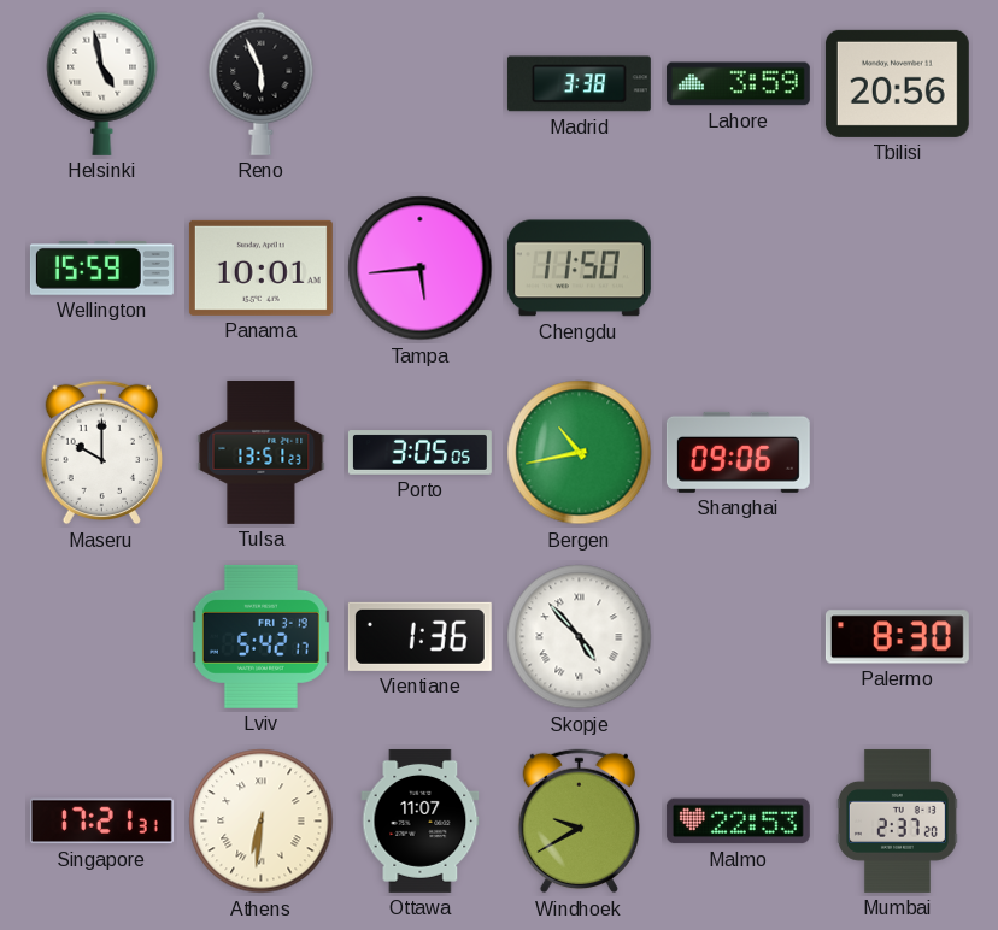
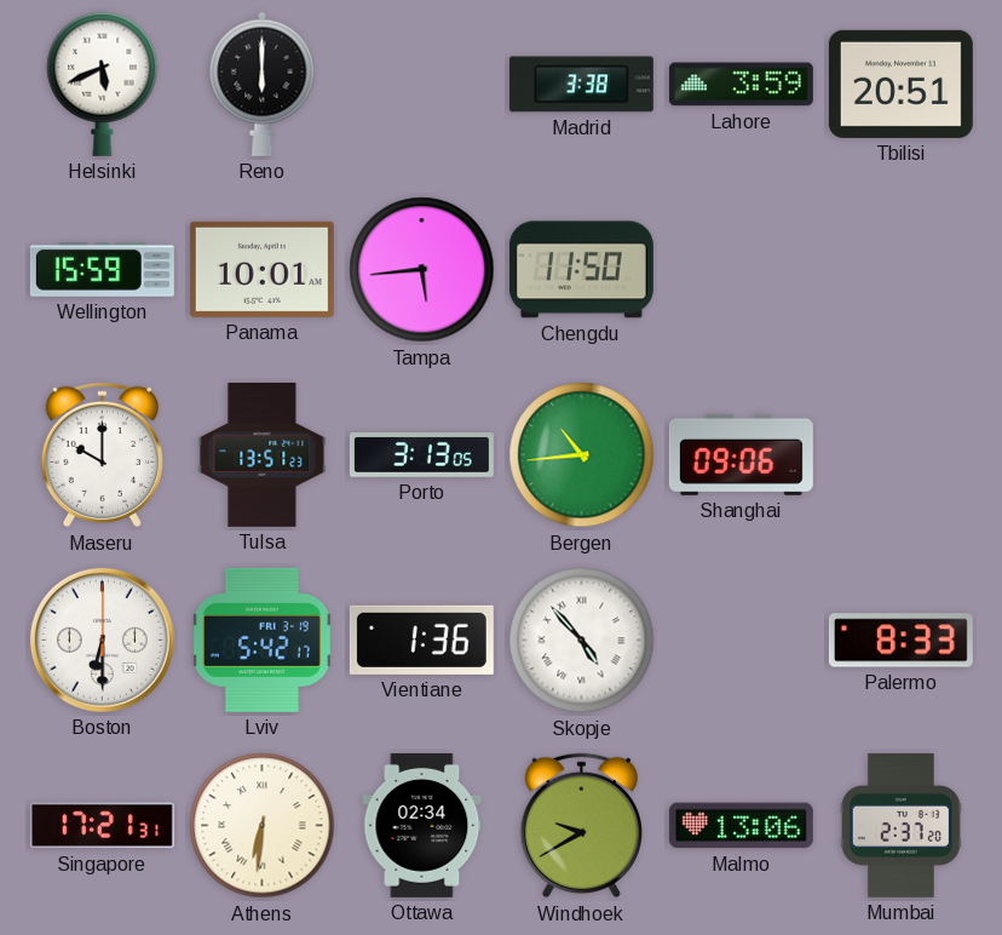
Helsinki: 4:58 -> 5:41 (103, 84)
Reno: 5:56 -> 6:00 (263, 84)
Tbilisi: 20:56 -> 20:51 (900, 84)
Porto: 3:05 -> 3:13 (421, 455)
Bergen: 10:43 -> 10:44 (582, 455)
Boston: none -> 6:30 (102, 639)
Palermo: 8:30 -> 8:33 (900, 641)
Ottawa: 11:07 -> 02:34 (422, 825)
Malmo: 22:53 -> 13:06 (741, 826)
